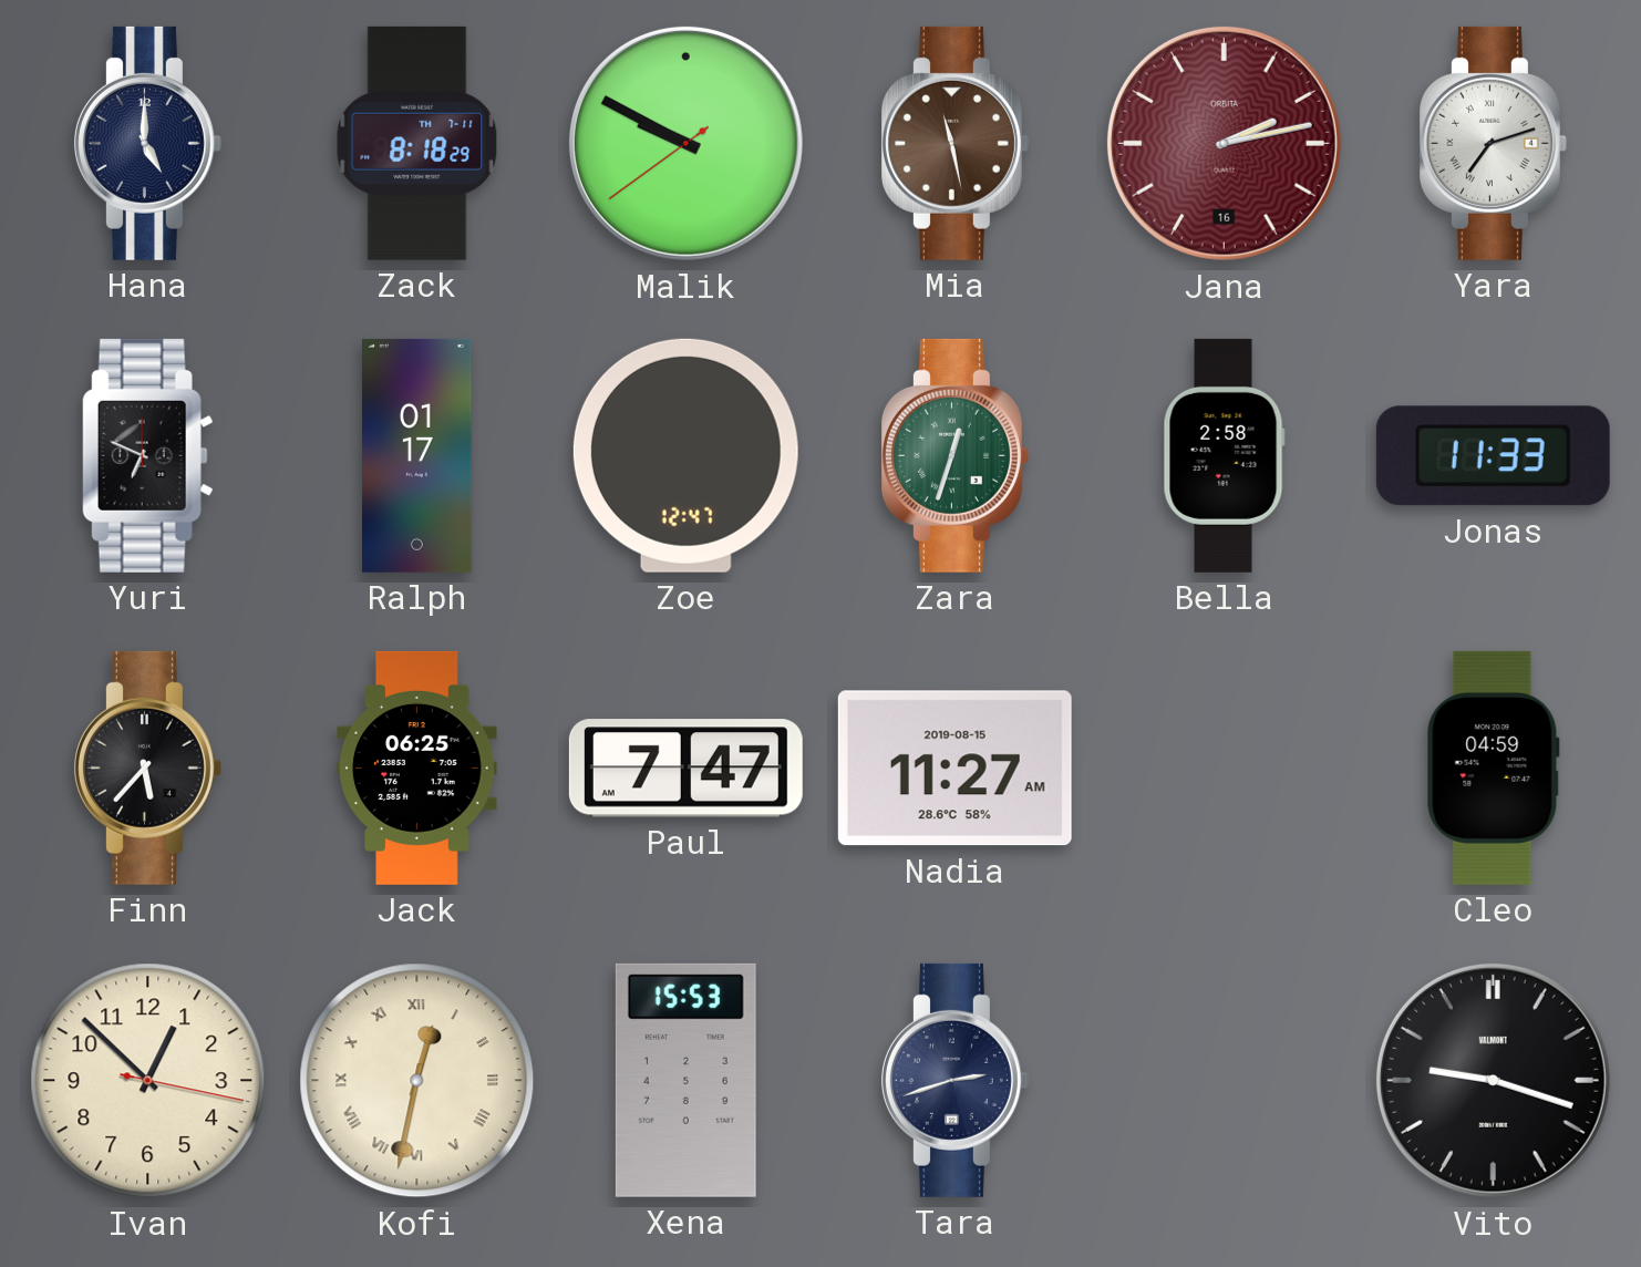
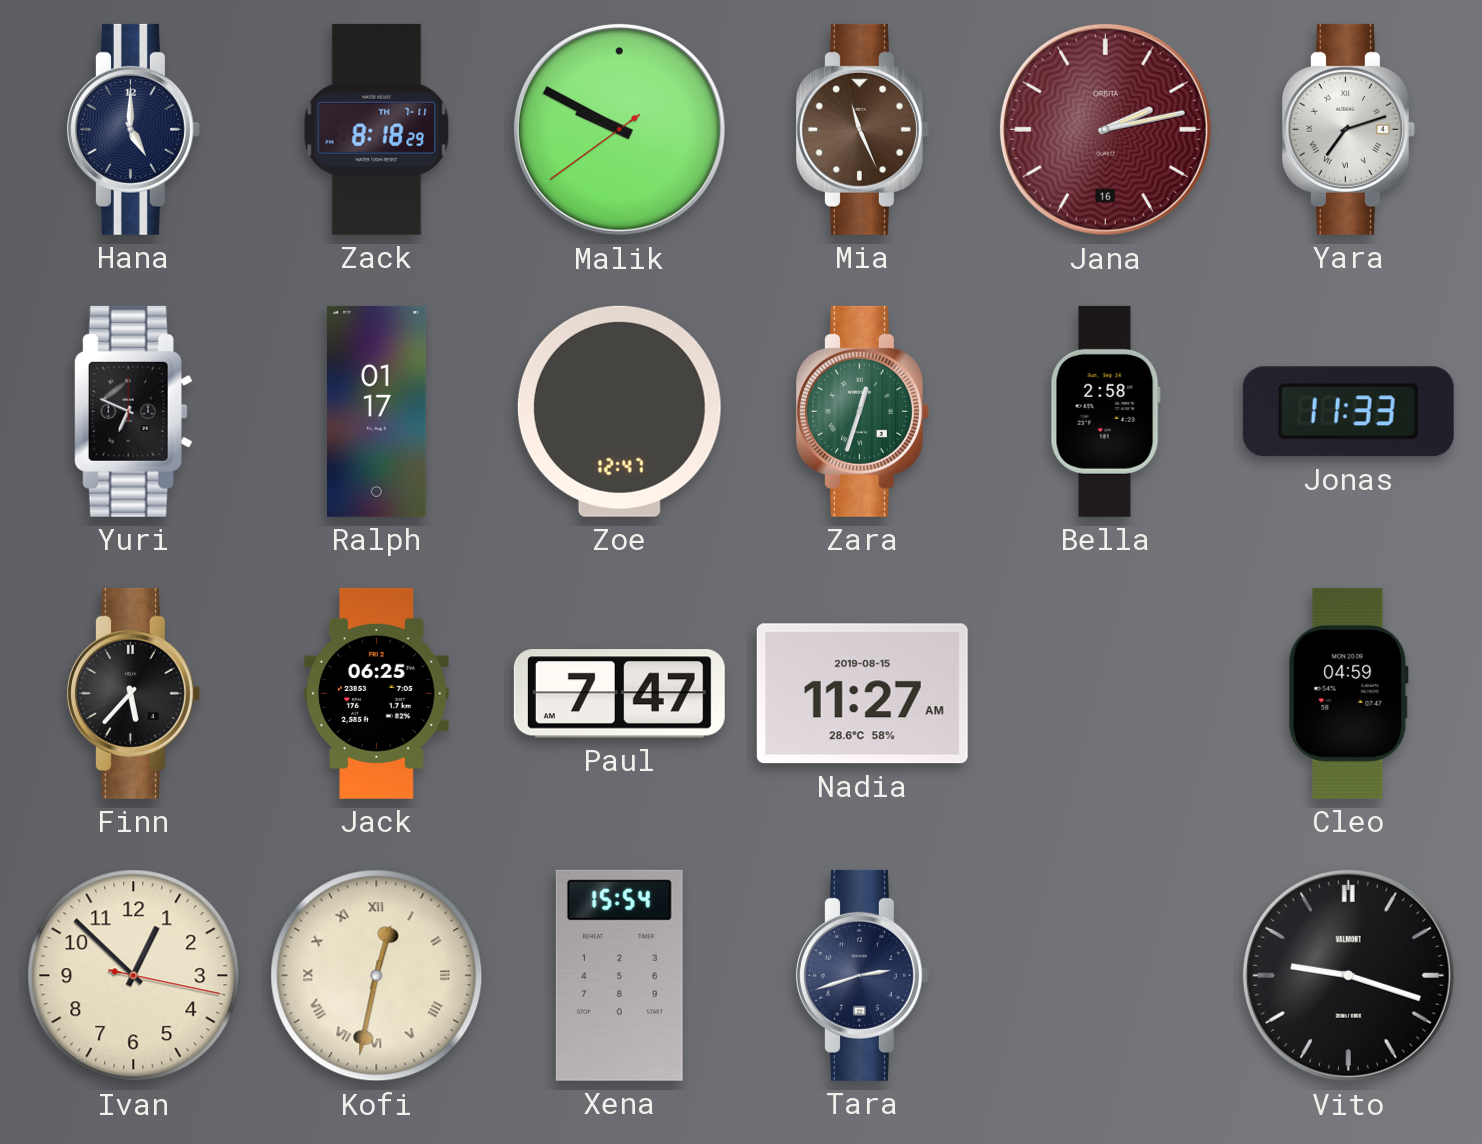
Mia: 11:28 -> 11:26 (862, 129)
Xena: 15:53 -> 15:54 (619, 975)
